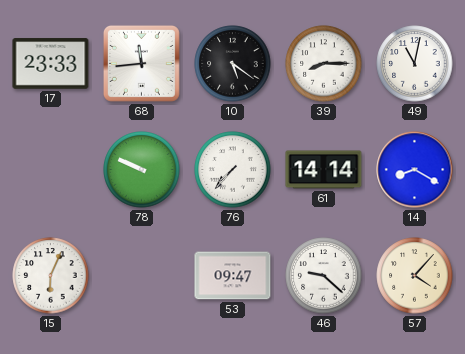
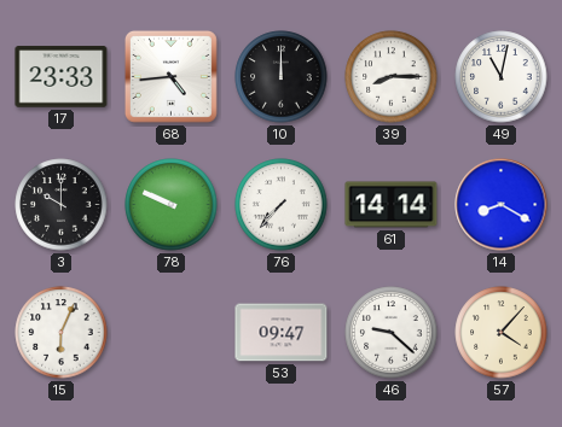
68: 11:44 -> 4:44 (170, 76)
10: 5:21 -> 12:00 (282, 77)
3: none -> 10:00 (62, 205)
